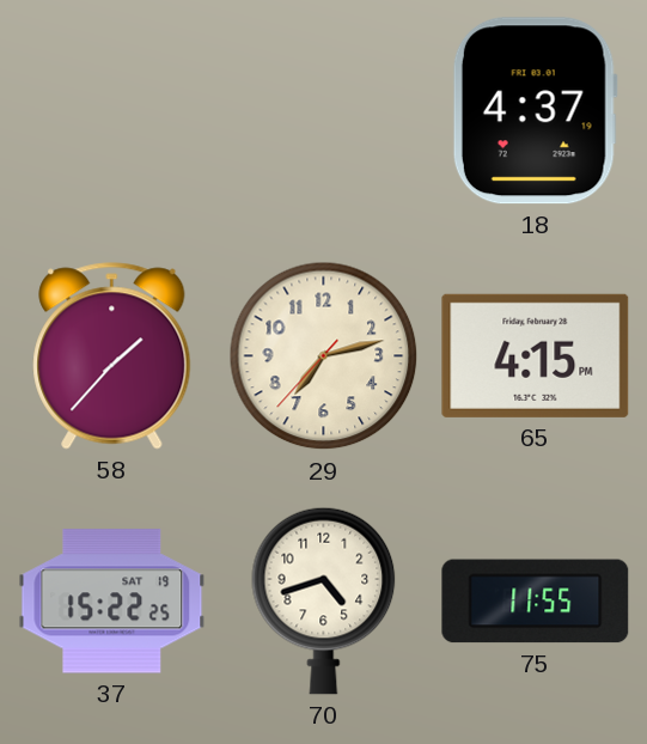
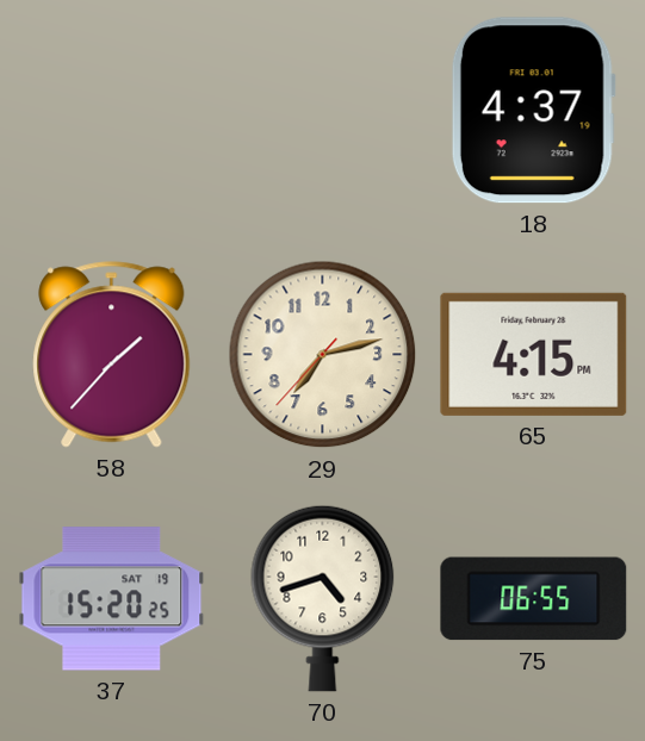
37: 15:22 -> 15:20 (112, 599)
75: 11:55 -> 06:55 (534, 599)
